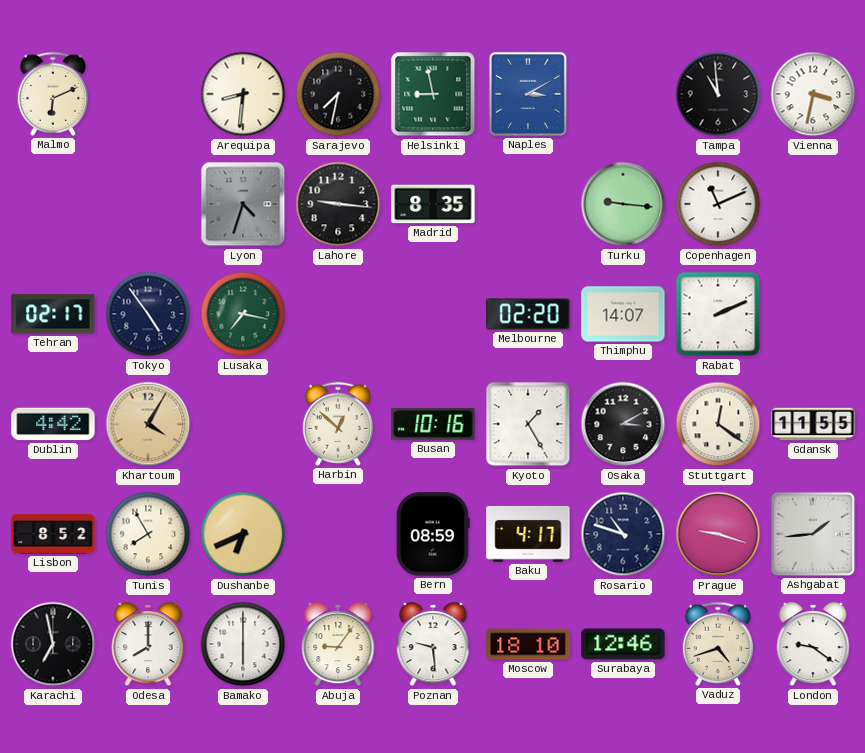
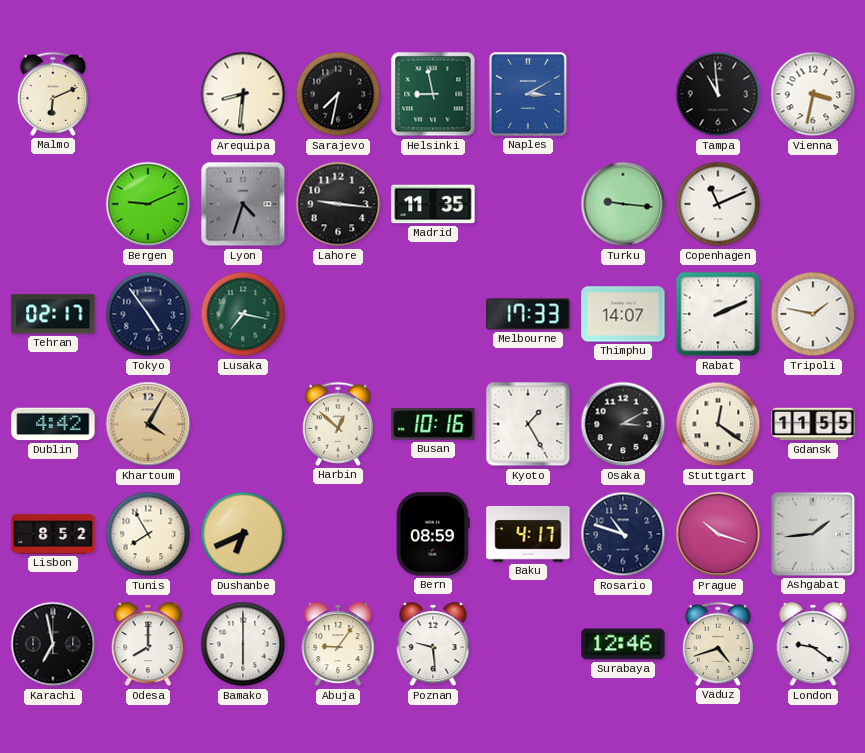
Bergen: none -> 9:11 (148, 204)
Madrid: 8:35 -> 11:35 (433, 204)
Melbourne: 02:20 -> 17:33 (528, 314)
Tripoli: none -> 1:47 (813, 314)
Prague: 9:18 -> 10:18 (718, 534)
Moscow: 18:10 -> none (528, 644)
